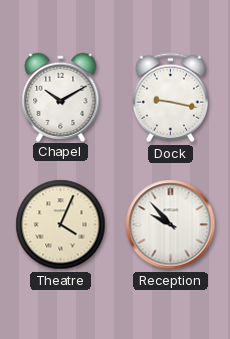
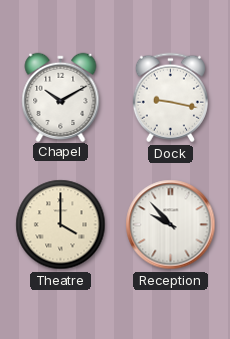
Theatre: 4:04 -> 4:00 (61, 225)
